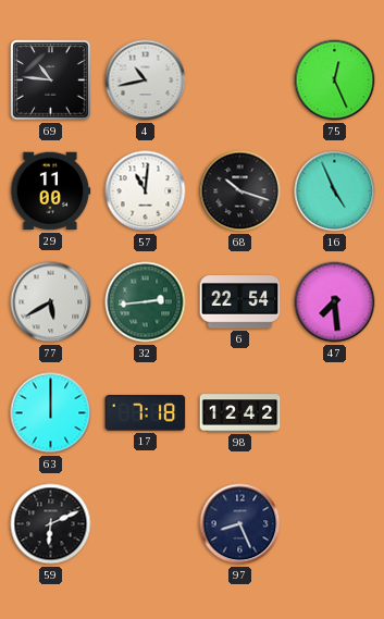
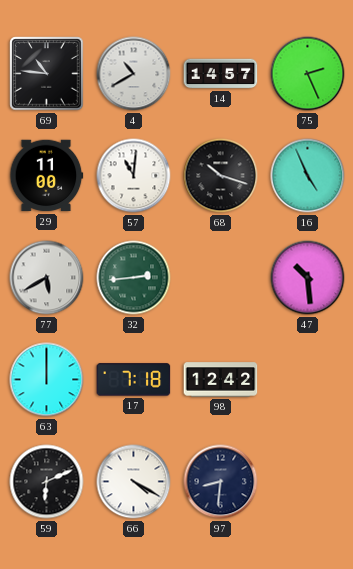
4: 10:43 -> 10:40 (134, 74)
14: none -> 14:57 (221, 74)
75: 12:26 -> 2:26 (308, 74)
6: 22:54 -> none (240, 302)
47: 7:29 -> 10:29 (308, 278)
66: none -> 4:20 (134, 482)
97: 8:26 -> 8:31 (221, 482)
